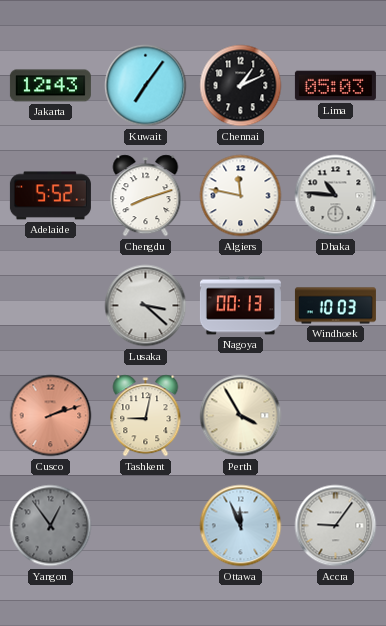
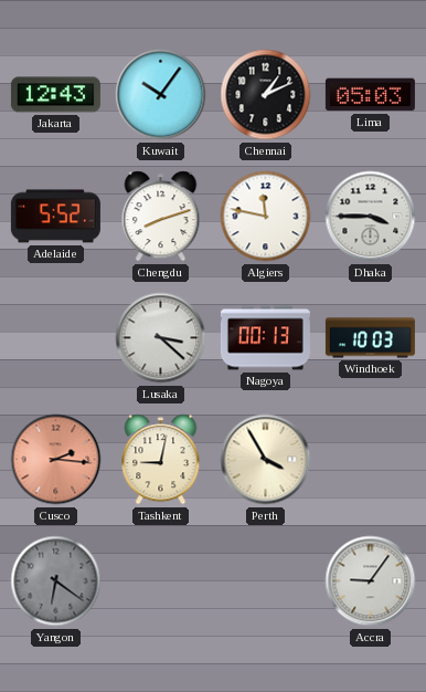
Kuwait: 7:06 -> 10:06 (161, 95)
Dhaka: 10:46 -> 3:45 (371, 217)
Cusco: 2:12 -> 2:16 (56, 460)
Yangon: 12:54 -> 6:21 (56, 581)
Ottawa: 11:56 -> none (241, 526)
